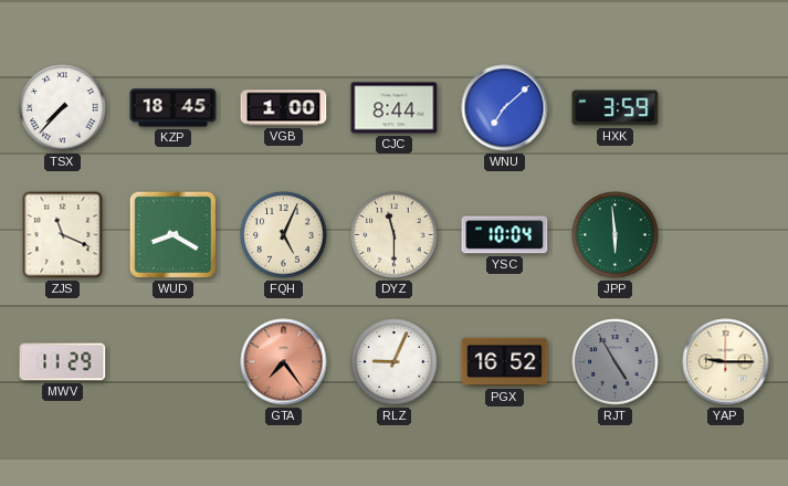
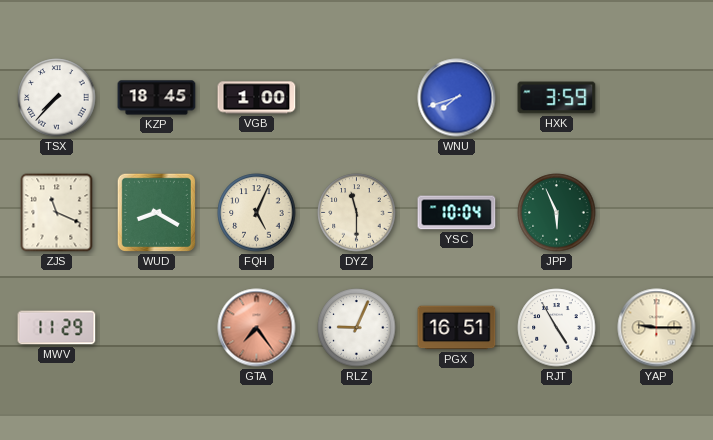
CJC: 8:44 -> none (395, 108)
WNU: 7:08 -> 7:42 (457, 98)
JPP: 5:59 -> 5:56 (557, 213)
PGX: 16:52 -> 16:51 (457, 328)
RJT dial: grey -> white (557, 328)
